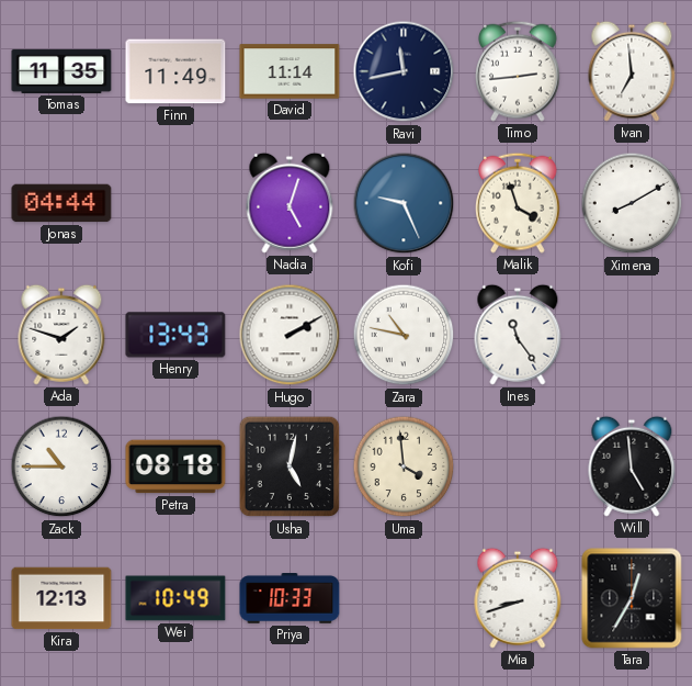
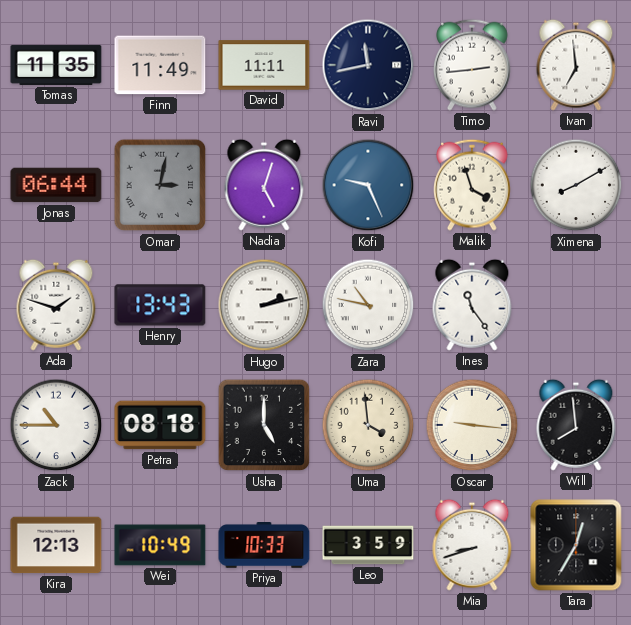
David: 11:14 -> 11:11 (264, 65)
Jonas: 04:44 -> 06:44 (56, 185)
Omar: none -> 3:02 (160, 185)
Hugo: 2:10 -> 2:13 (264, 305)
Usha: 5:02 -> 5:00 (264, 425)
Oscar: none -> 9:16 (472, 425)
Will: 4:59 -> 7:59 (576, 425)
Leo: none -> 3:59 (368, 545)
